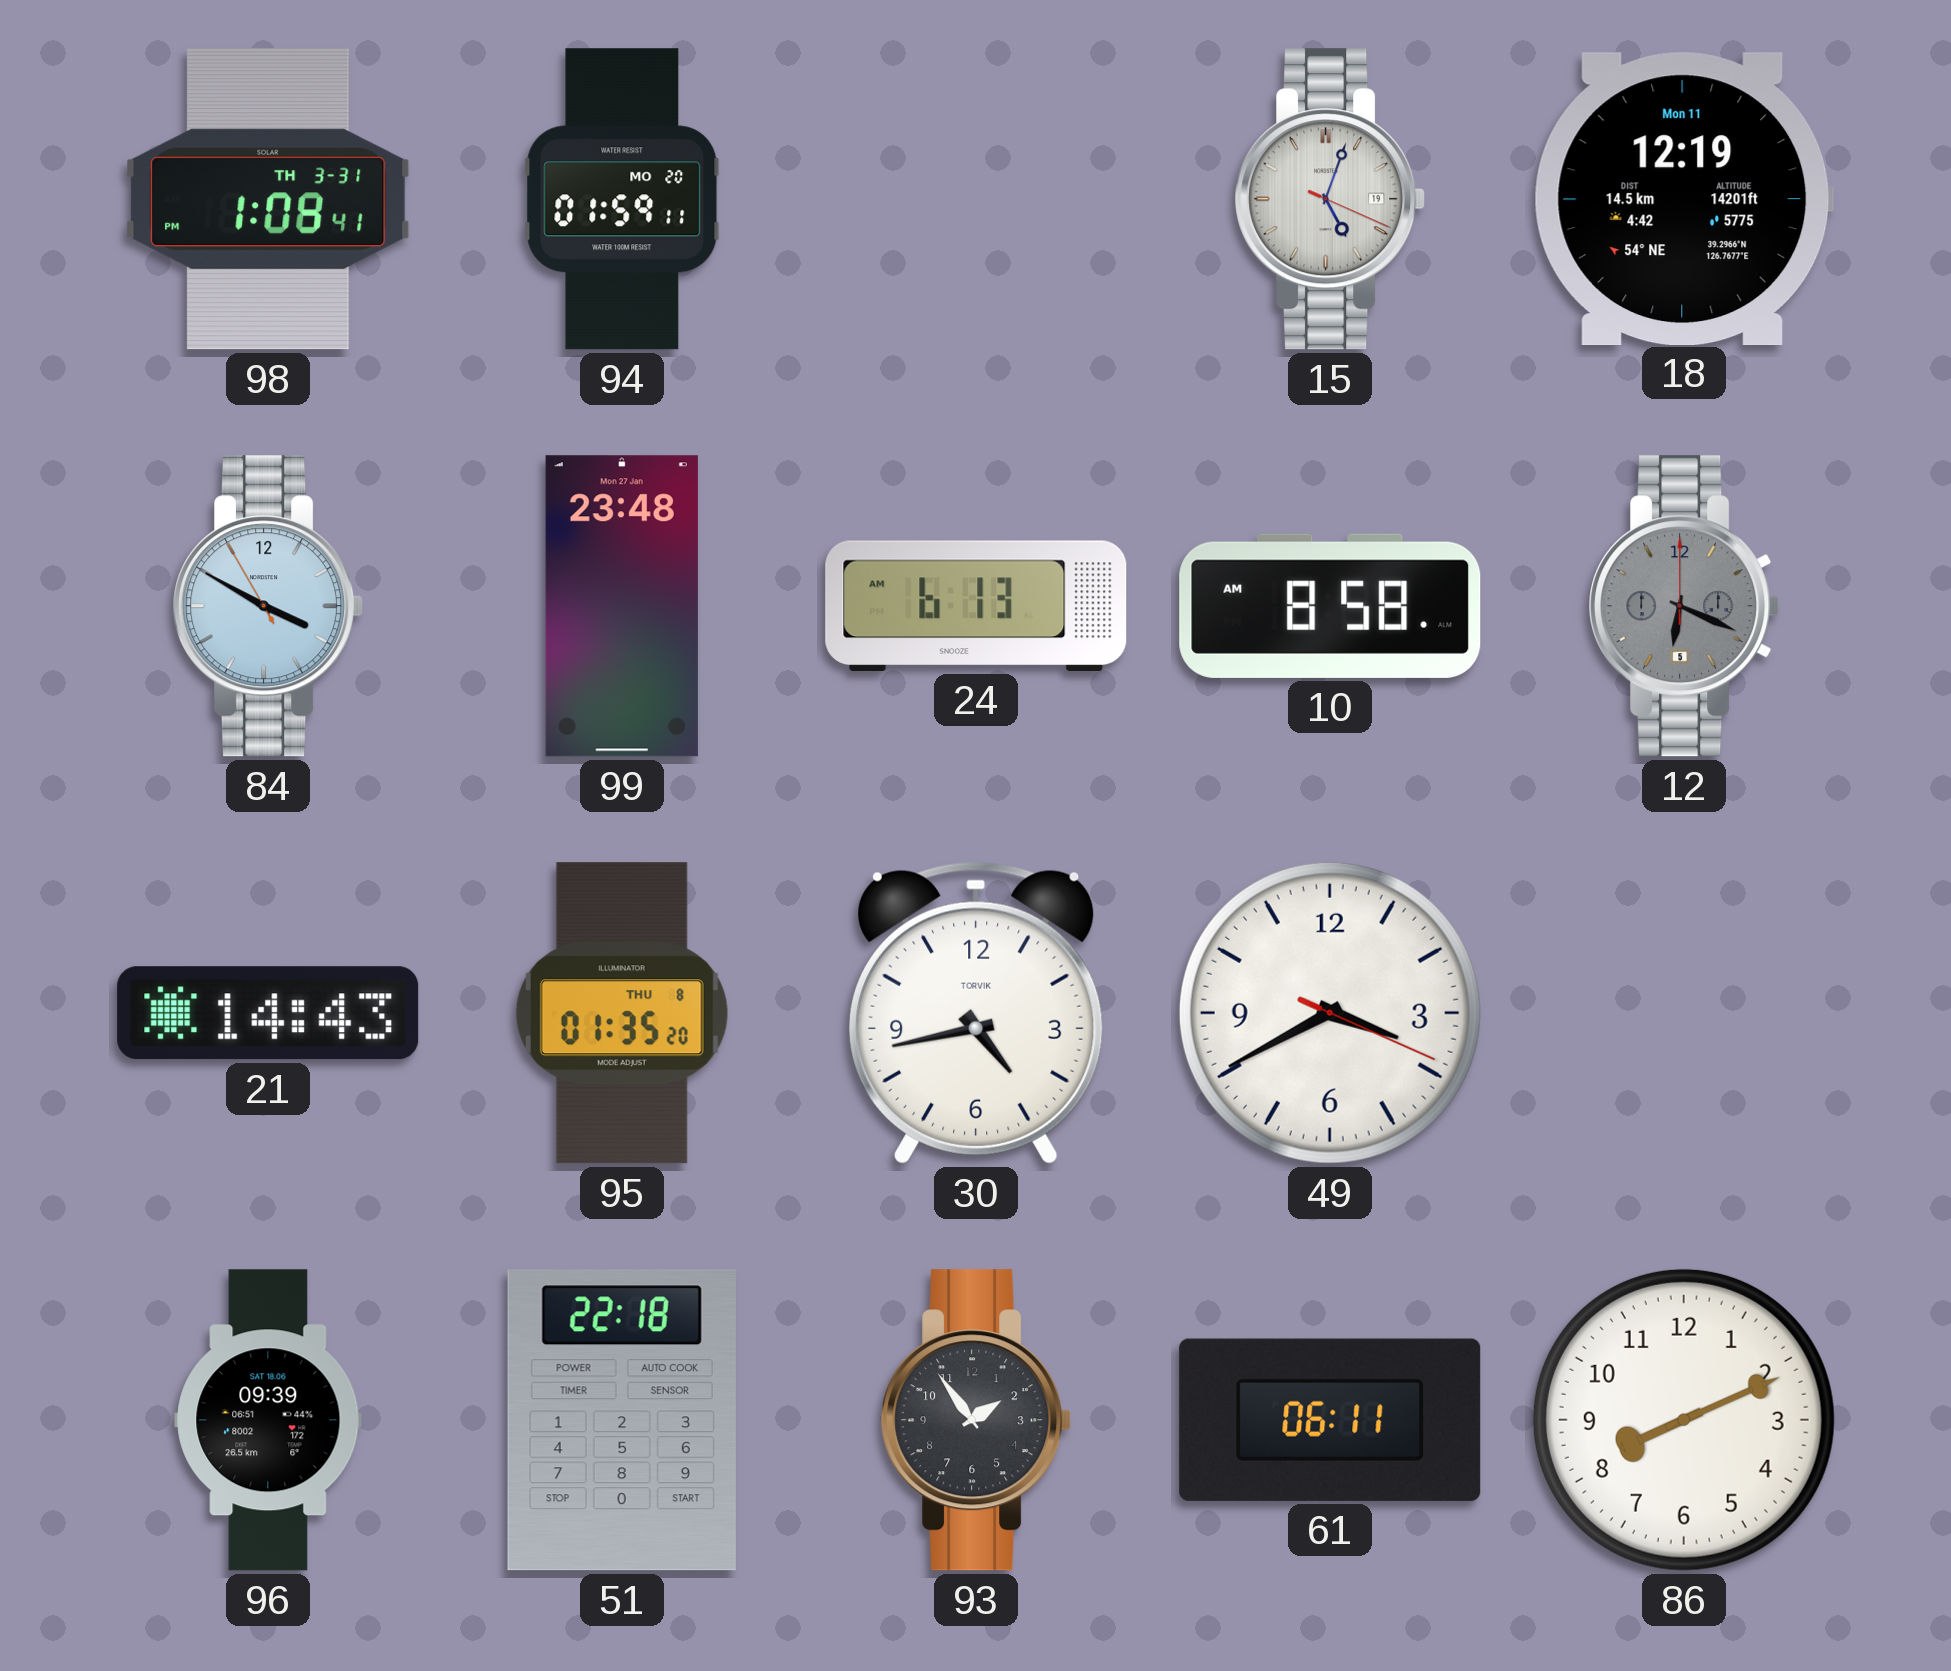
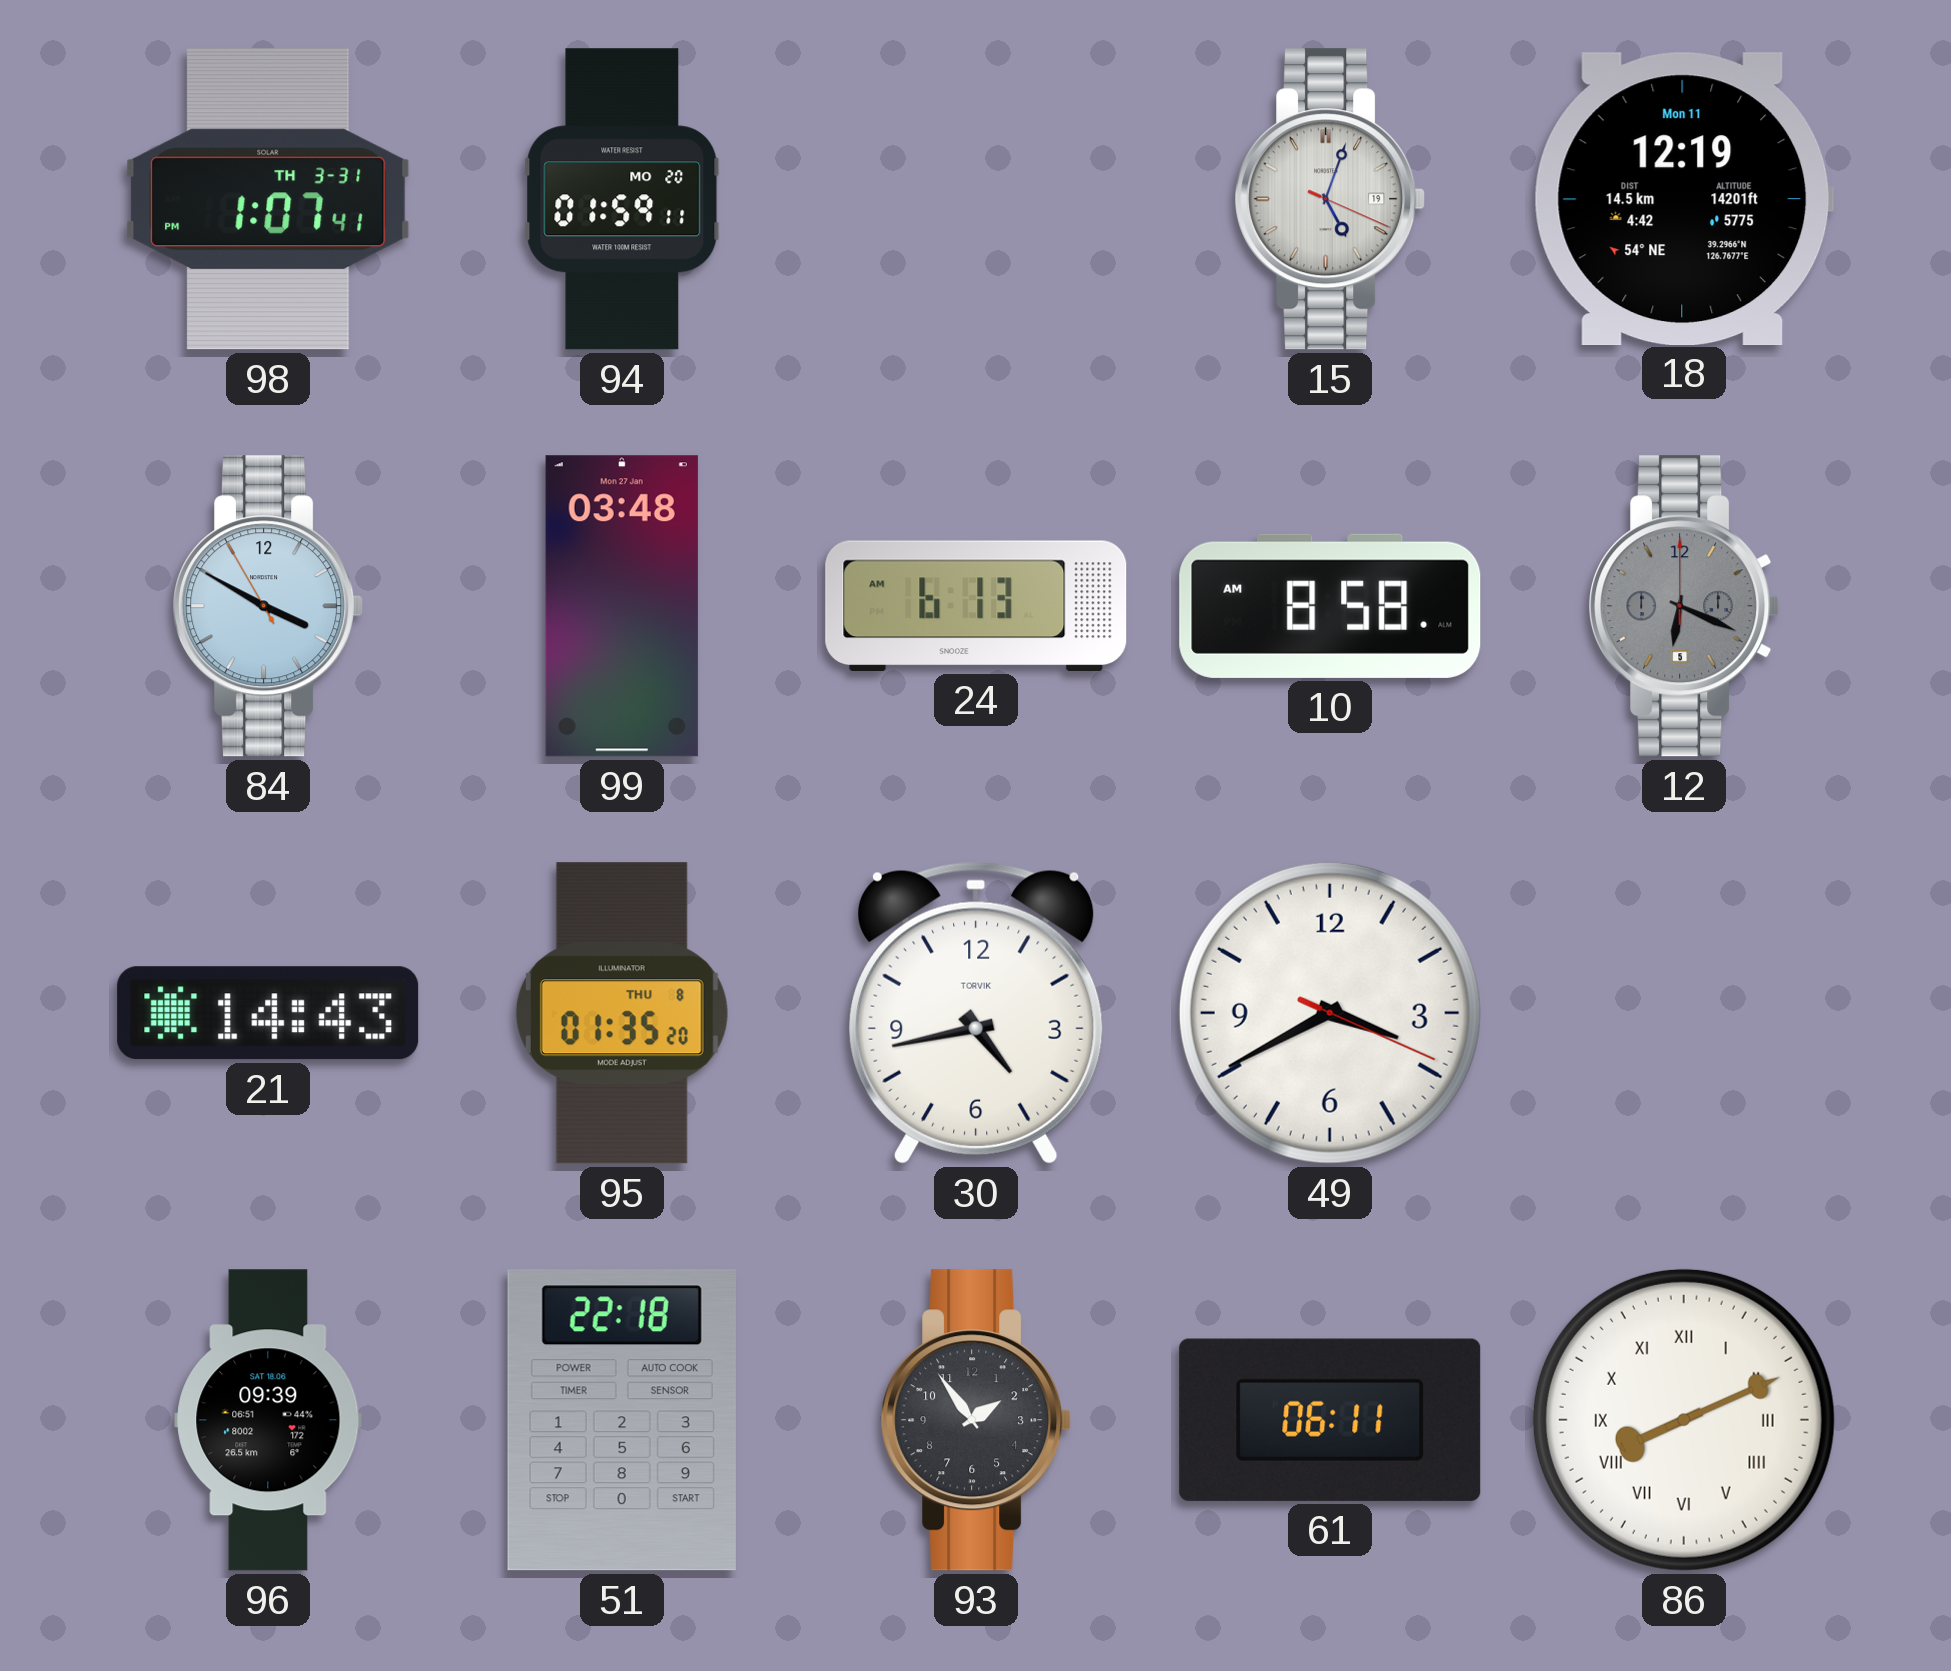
98: 1:08 -> 1:07 (268, 199)
99: 23:48 -> 03:48 (622, 606)
86 numerals: Arabic -> Roman (1684, 1420)
